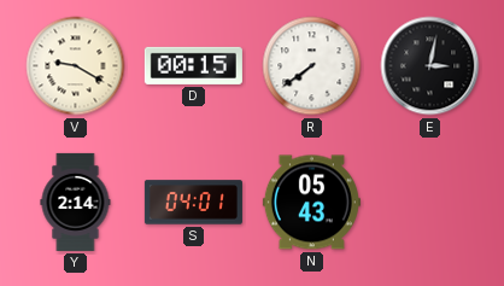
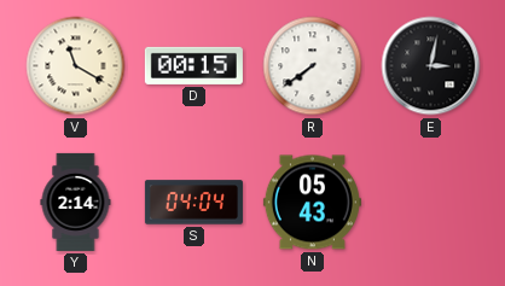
V: 9:20 -> 11:20 (76, 66)
S: 04:01 -> 04:04 (193, 203)
